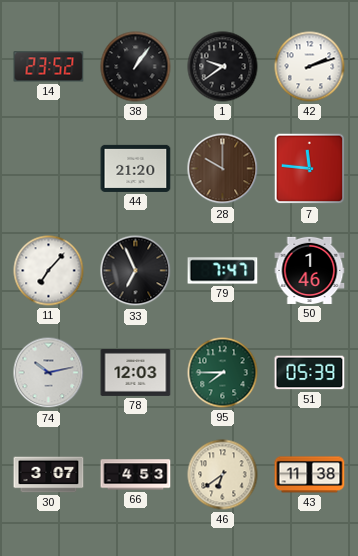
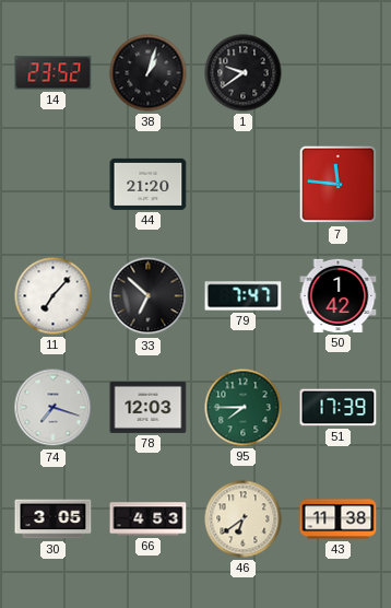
38: 1:06 -> 1:03 (149, 73)
42: 2:12 -> none (310, 67)
28: 10:00 -> none (223, 169)
33: 6:56 -> 6:52 (149, 296)
50: 1:46 -> 1:42 (339, 295)
74: 10:13 -> 7:18 (54, 408)
51: 05:39 -> 17:39 (339, 408)
30: 3:07 -> 3:05 (54, 519)
